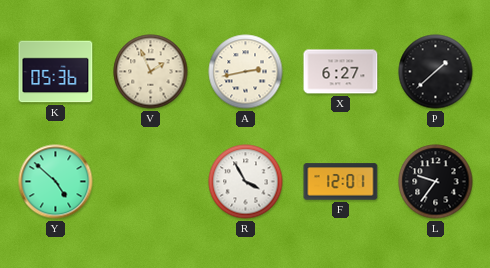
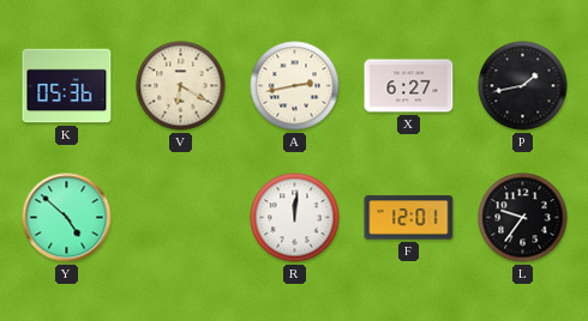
V: 1:56 -> 6:20 (181, 86)
P: 1:38 -> 1:43 (523, 86)
R: 3:55 -> 12:01 (295, 218)
